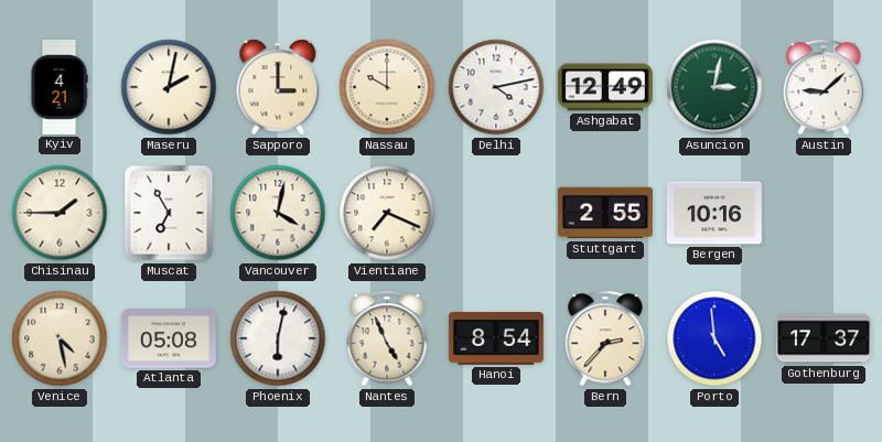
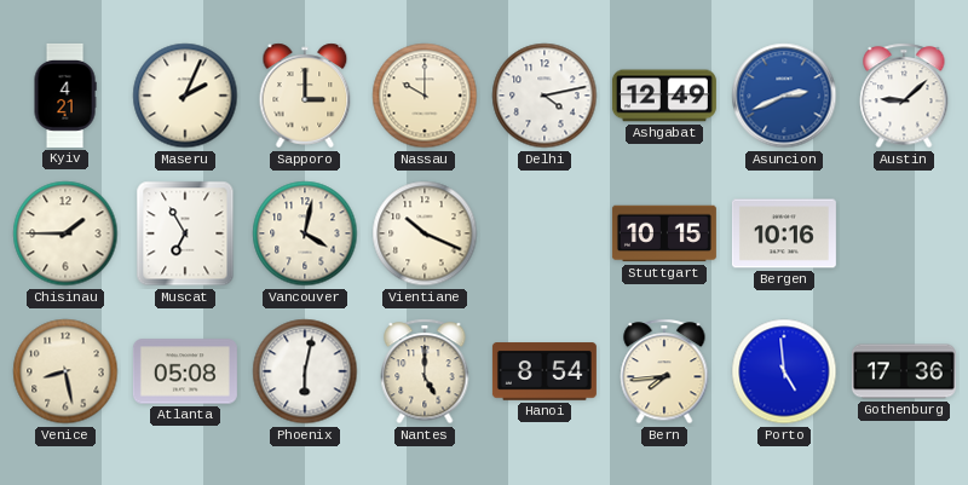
Maseru: 2:02 -> 2:04 (185, 96)
Asuncion: 3:02 -> 2:41 (784, 96)
Asuncion dial: green -> blue (784, 96)
Vientiane: 7:19 -> 10:19 (425, 233)
Stuttgart: 2:55 -> 10:15 (664, 233)
Venice: 4:28 -> 8:28 (65, 371)
Nantes: 4:56 -> 5:00 (425, 371)
Bern: 2:37 -> 7:44 (664, 371)
Gothenburg: 17:37 -> 17:36 (904, 371)
